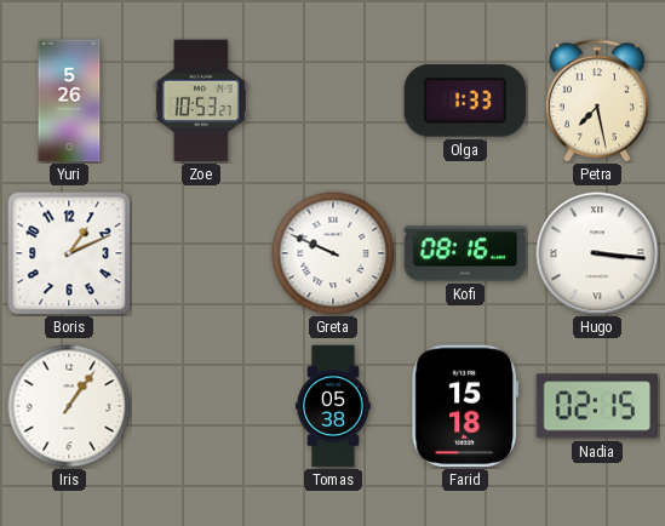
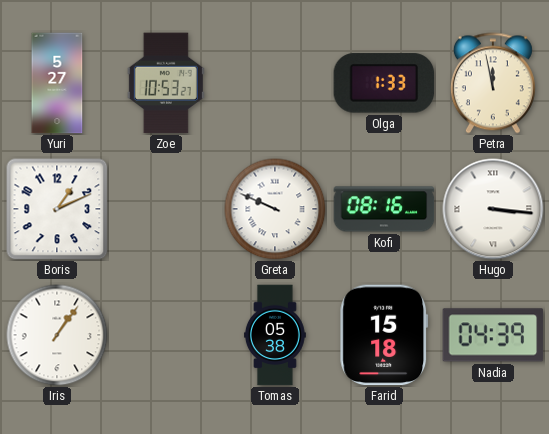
Yuri: 5:26 -> 5:27 (57, 83)
Petra: 7:28 -> 11:58 (493, 83)
Nadia: 02:15 -> 04:39 (493, 335)
